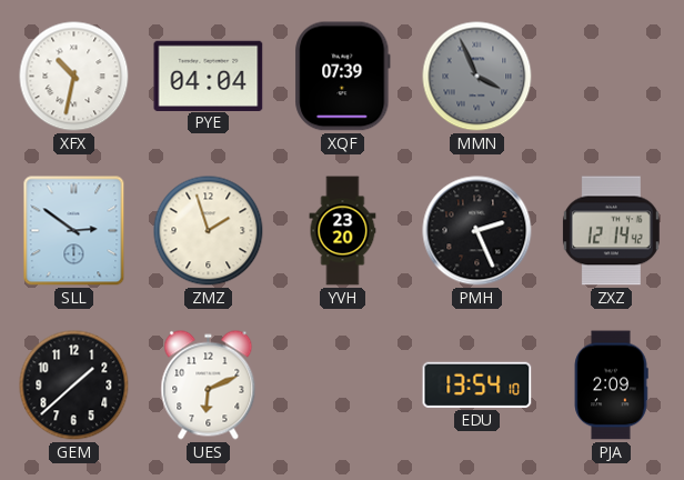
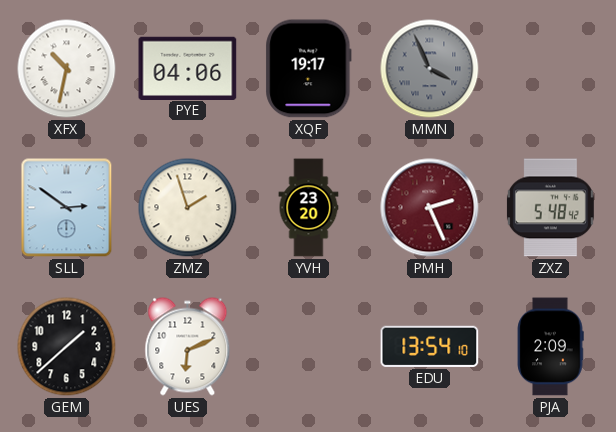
PYE: 04:04 -> 04:06 (188, 68)
XQF: 07:39 -> 19:17 (309, 69)
PMH dial: black -> burgundy (430, 208)
ZXZ: 12:14 -> 5:48 (550, 208)
